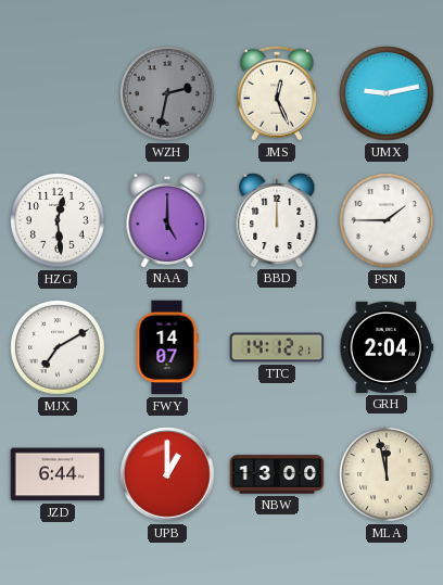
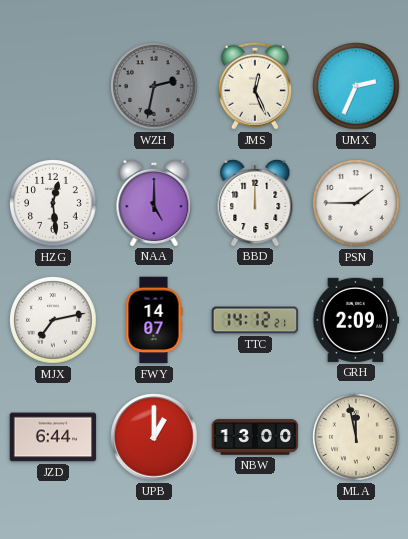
UMX: 9:13 -> 2:34 (356, 86)
MJX: 7:10 -> 7:13 (53, 320)
GRH: 2:04 -> 2:09 (356, 320)
